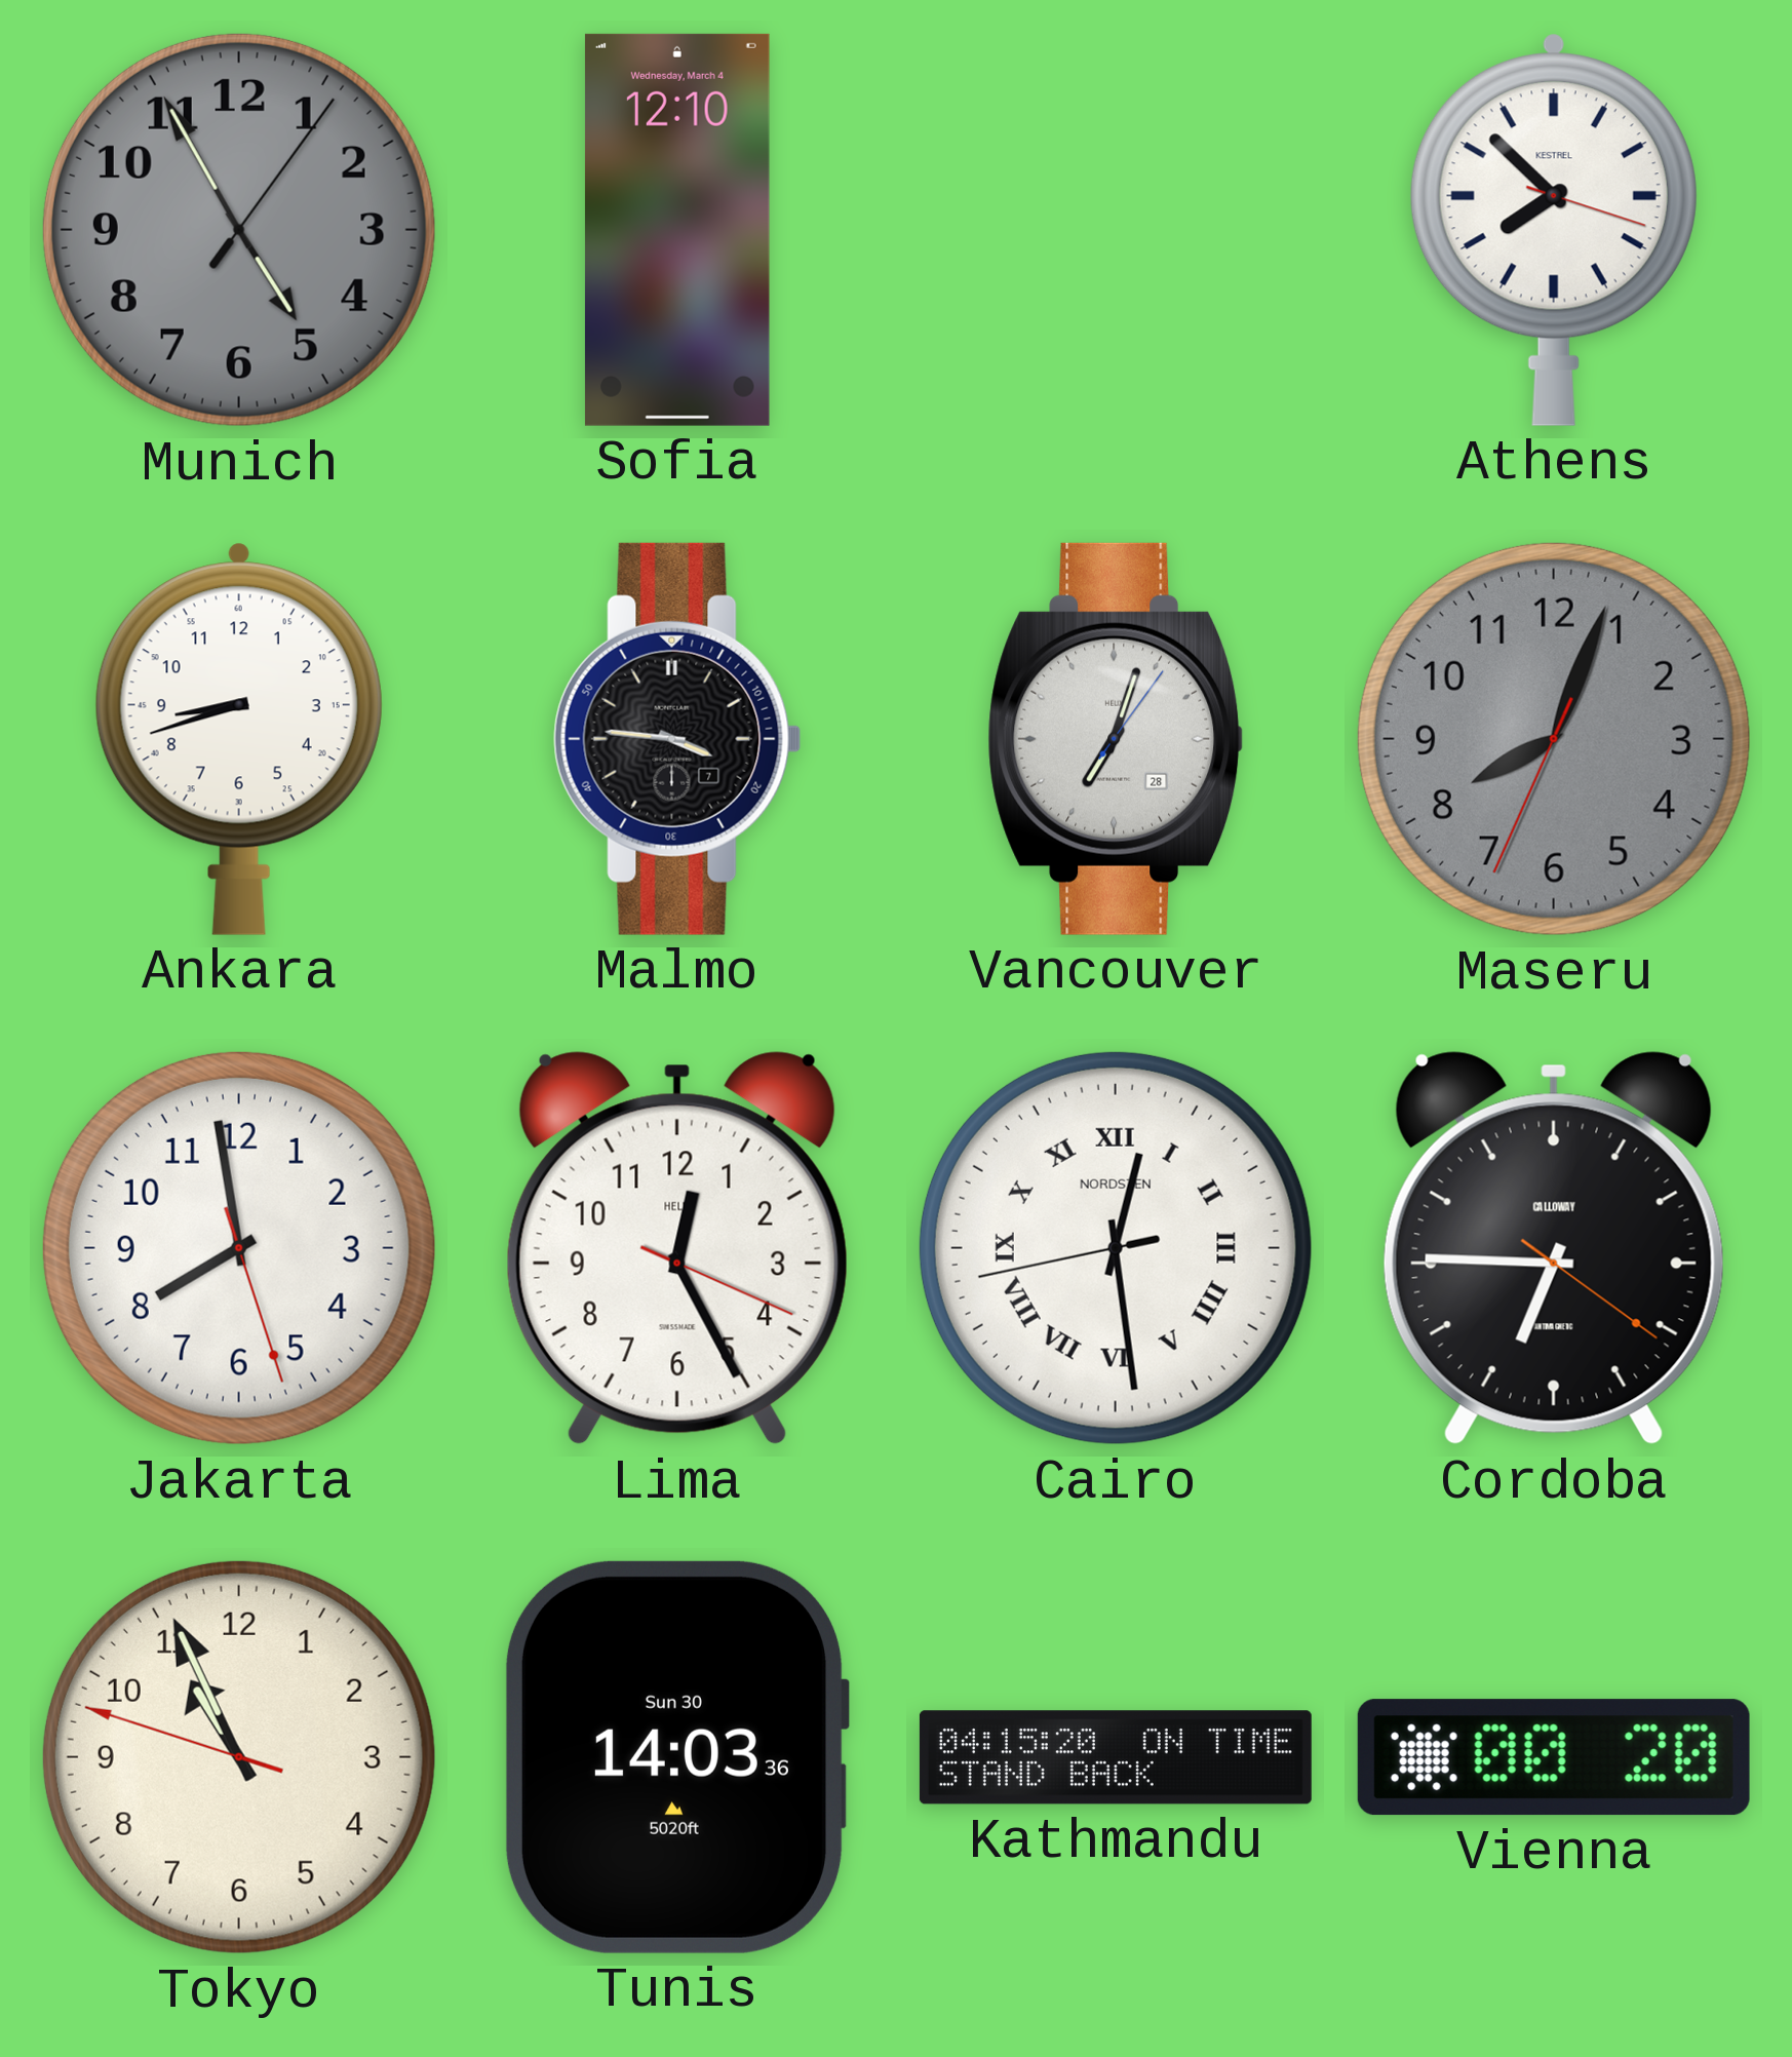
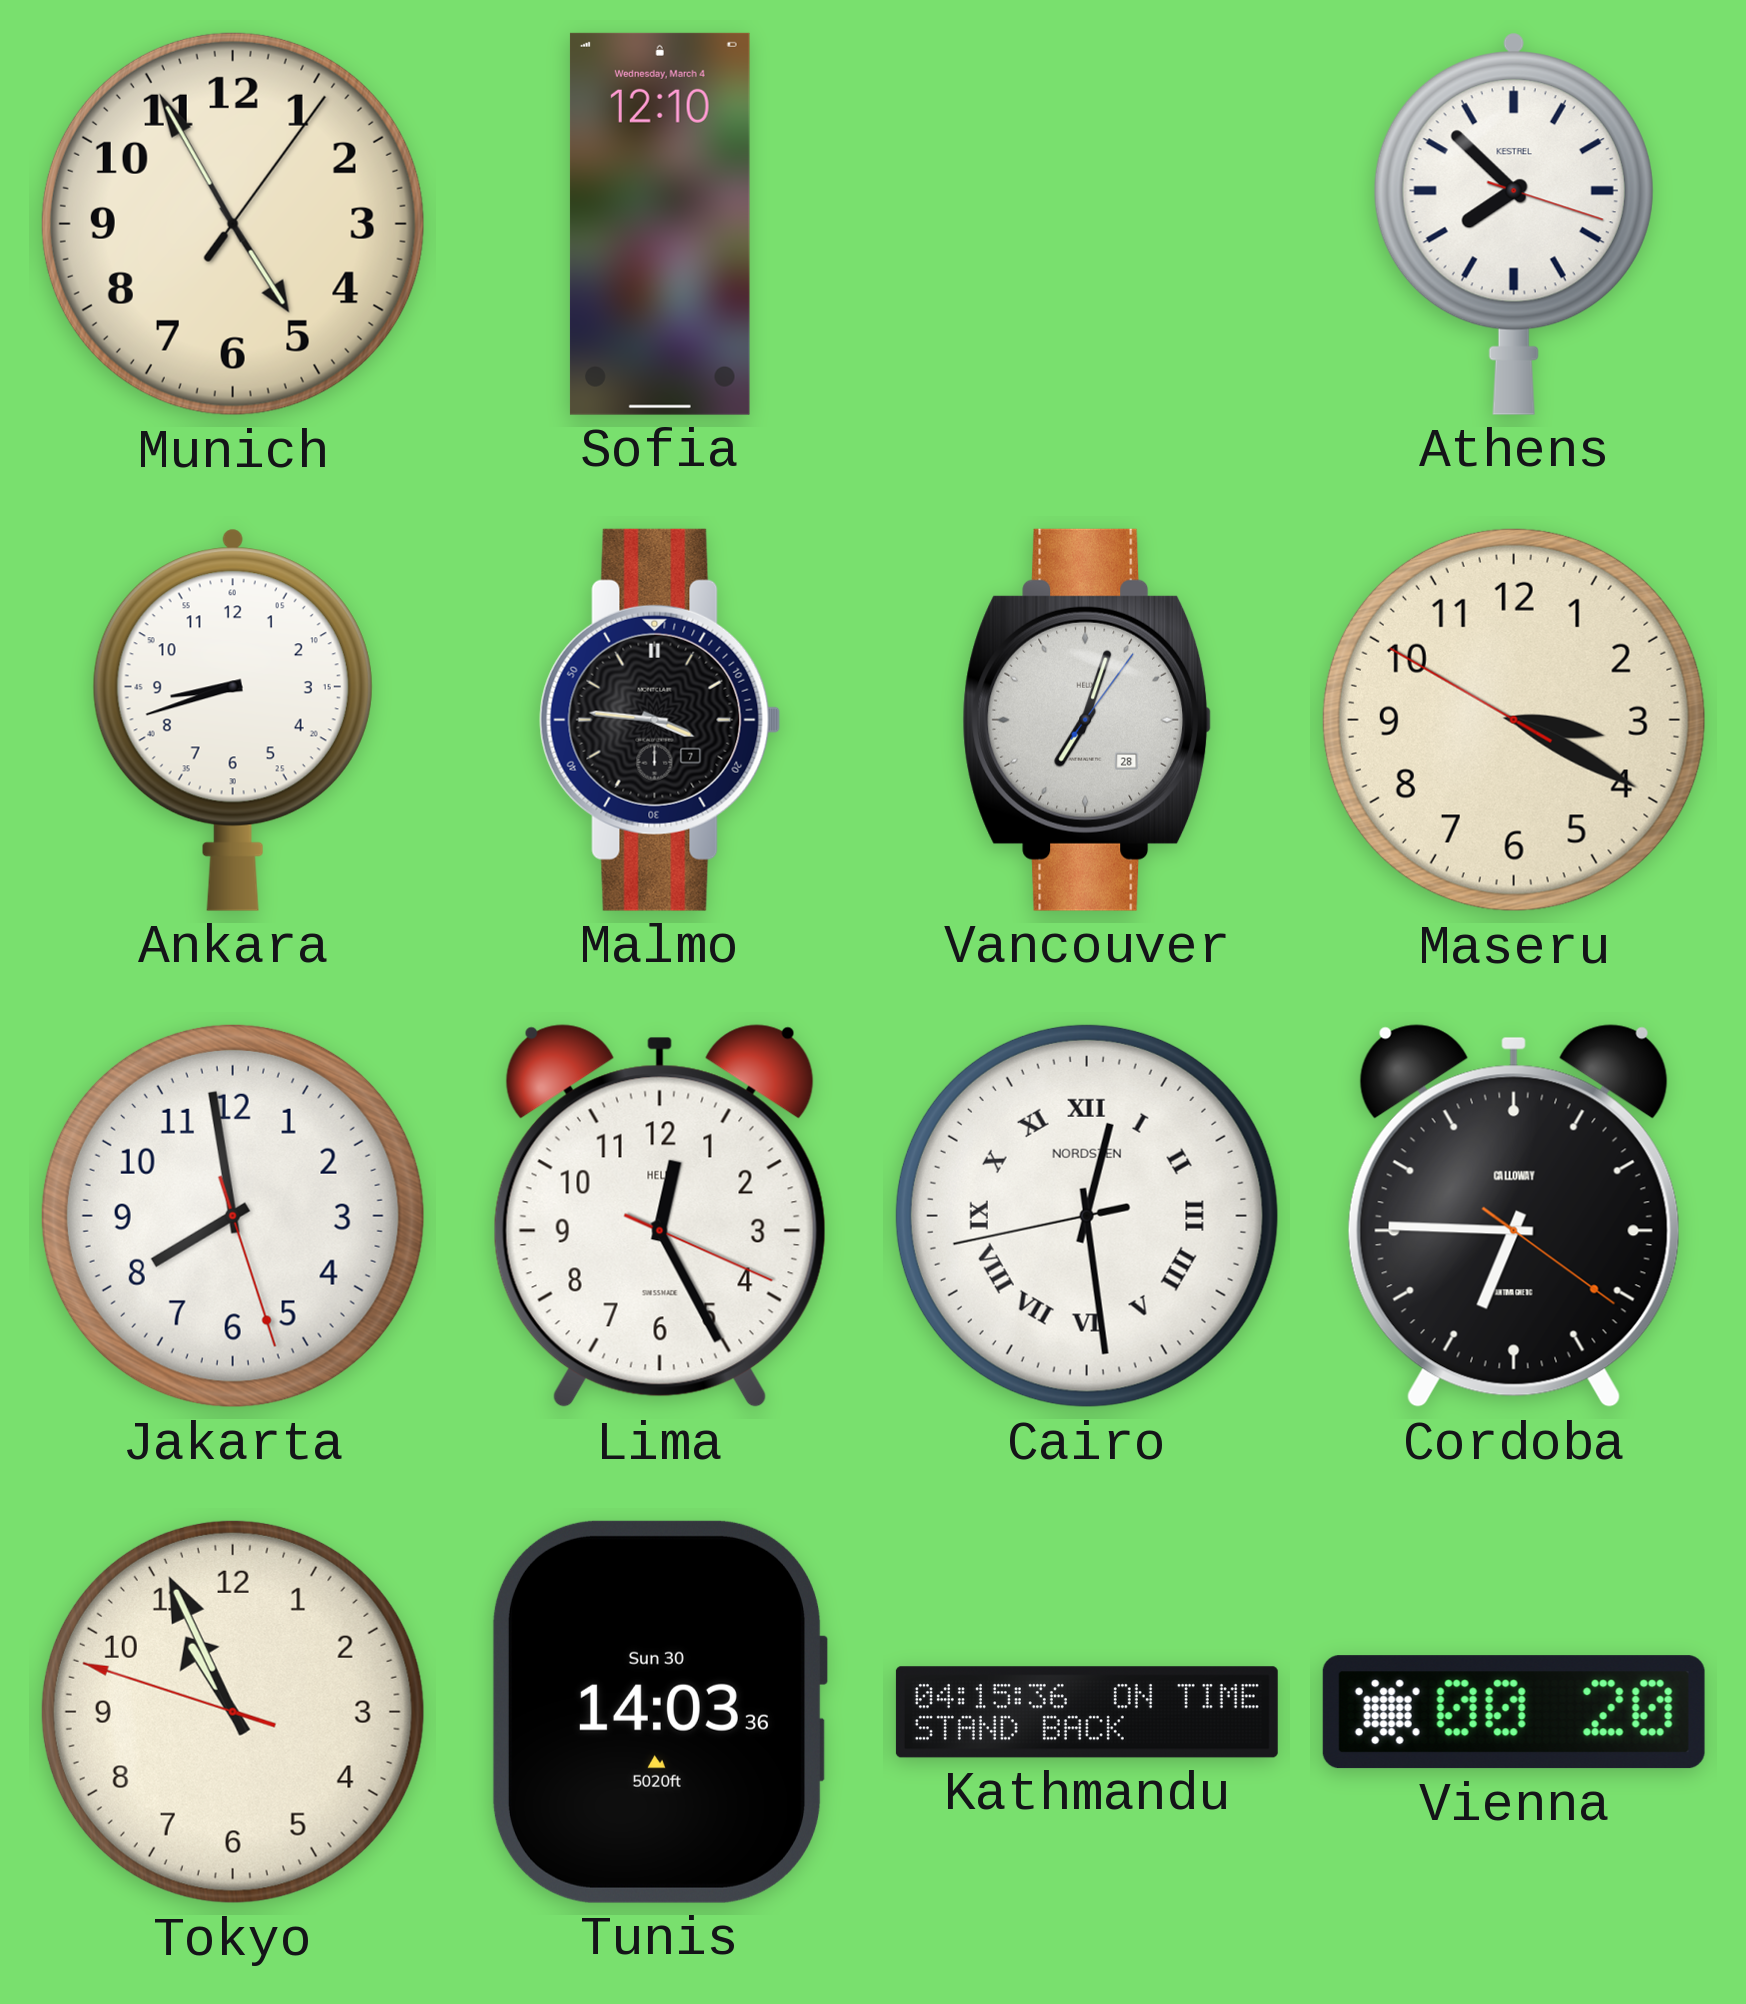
Munich dial: grey -> cream (233, 224)
Maseru: 8:03 -> 3:19 (1514, 720)
Maseru dial: grey -> cream (1514, 720)
Kathmandu: 04:15:20 -> 04:15:36 (1087, 1712)
